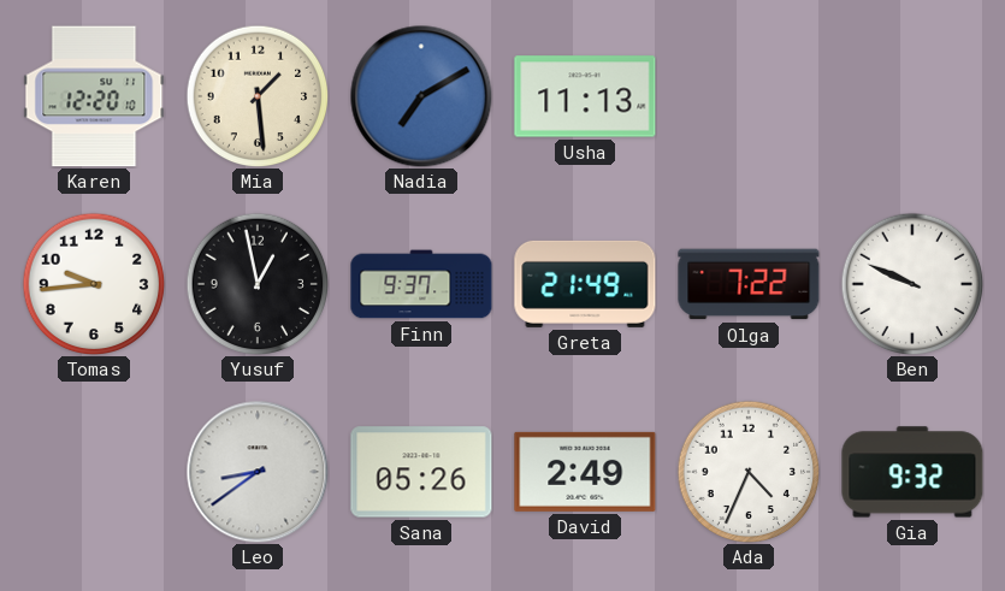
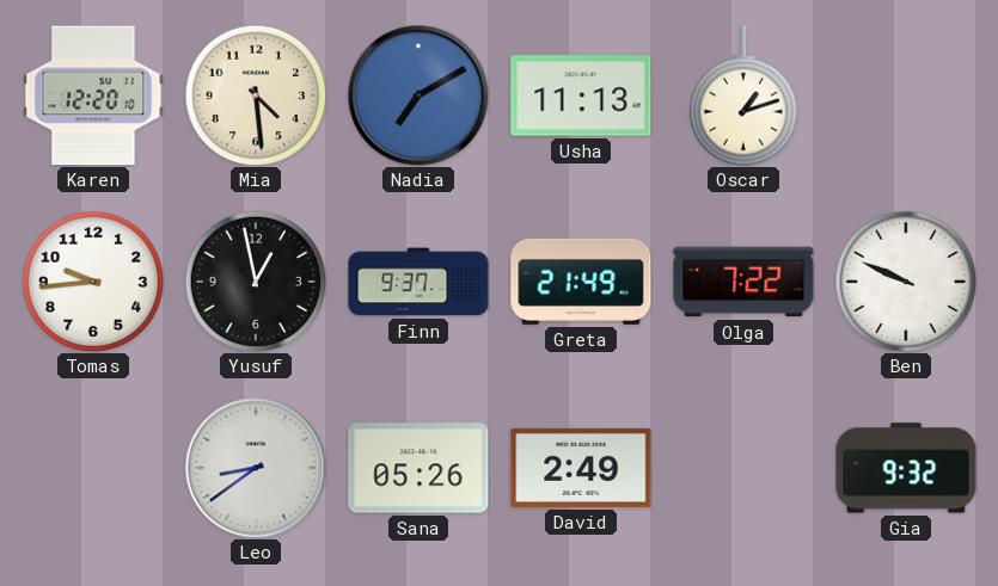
Mia: 1:29 -> 4:29 (256, 95)
Oscar: none -> 1:12 (742, 95)
Ada: 4:34 -> none (749, 472)
